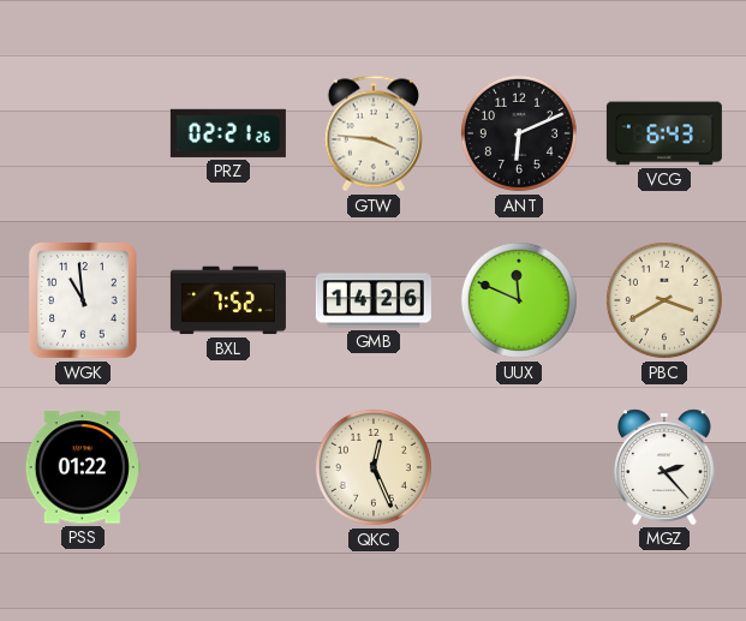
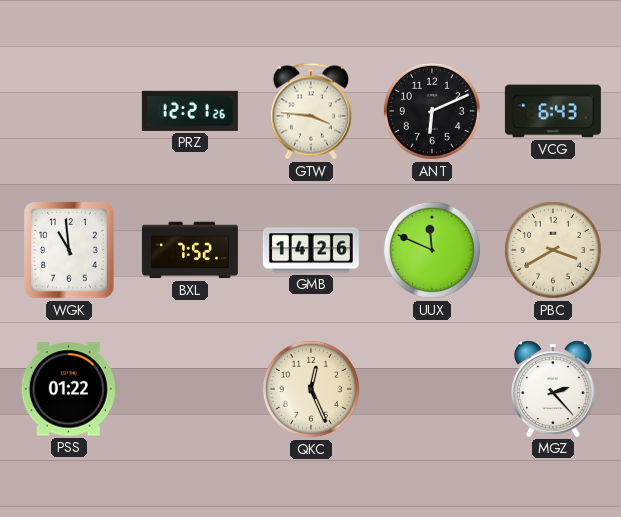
PRZ: 02:21 -> 12:21 (190, 111)
